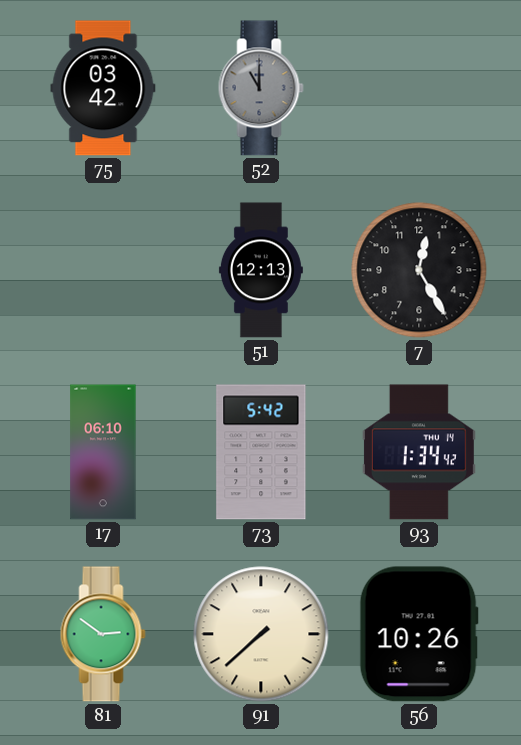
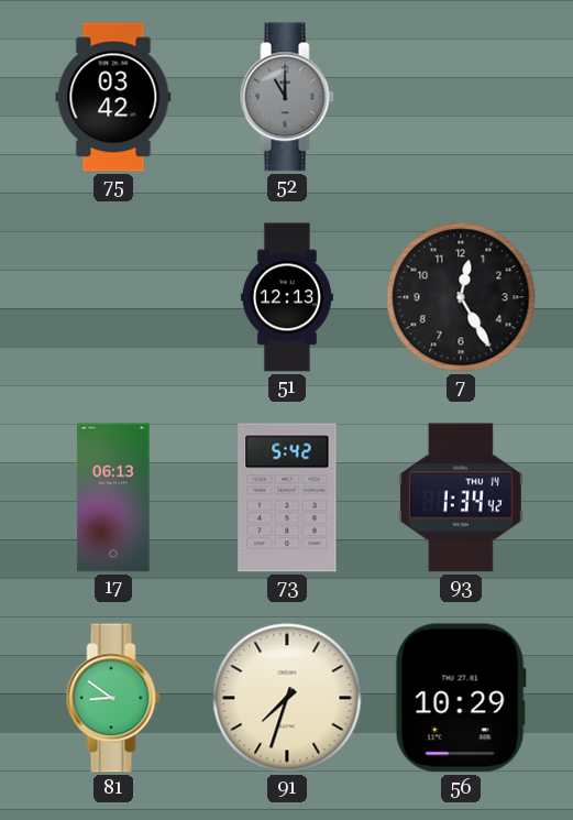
17: 06:10 -> 06:13 (113, 498)
81: 2:51 -> 8:51 (113, 698)
91: 7:38 -> 7:33 (287, 698)
56: 10:26 -> 10:29 (461, 698)
